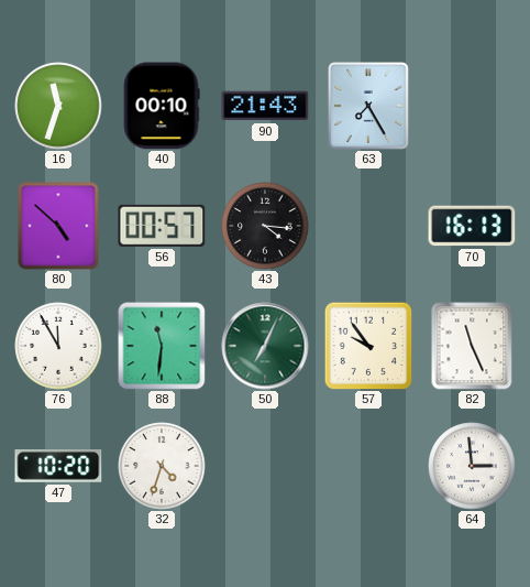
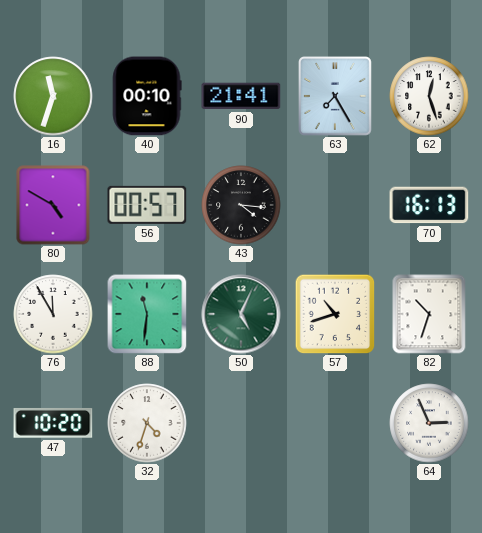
90: 21:43 -> 21:41 (241, 96)
62: none -> 12:27 (429, 96)
80: 4:52 -> 4:50 (53, 205)
50: 7:04 -> 5:04 (241, 314)
57: 9:54 -> 10:42 (335, 314)
82: 11:26 -> 10:33 (429, 314)
64: 2:59 -> 2:56 (429, 423)
